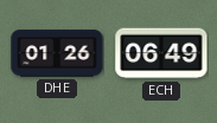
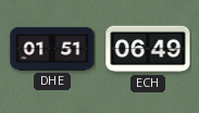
DHE: 01:26 -> 01:51 (52, 49)
